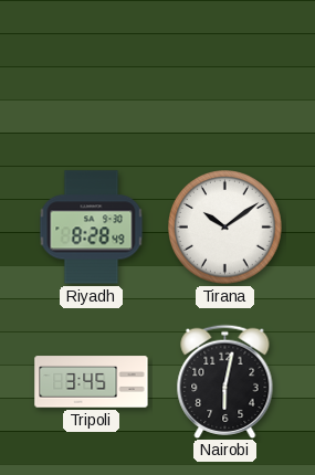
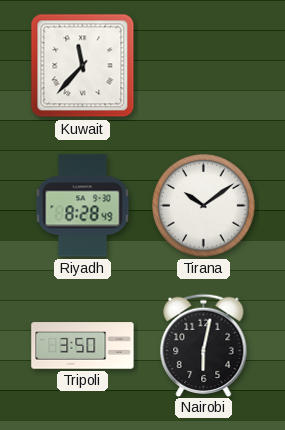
Kuwait: none -> 11:37 (83, 66)
Tripoli: 3:45 -> 3:50 (83, 346)
